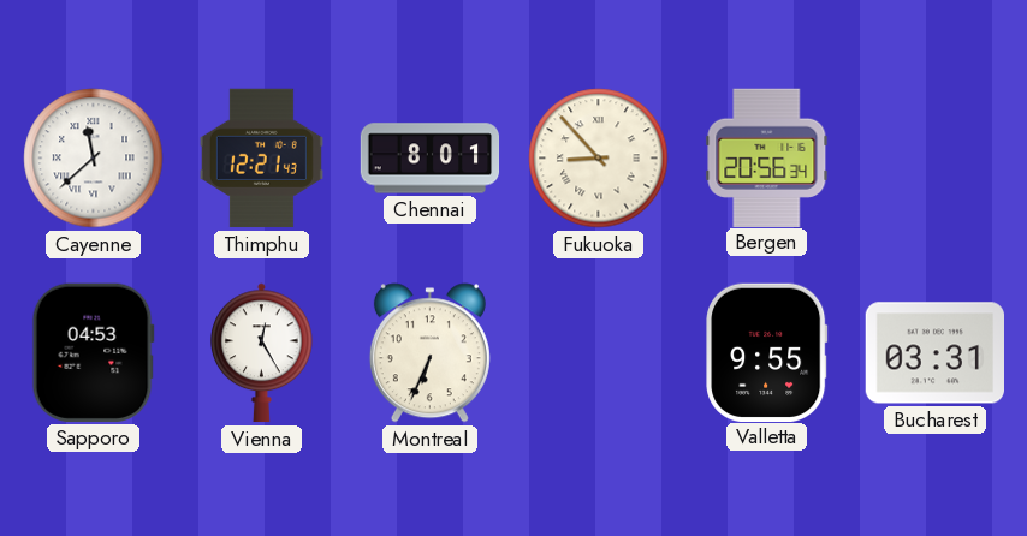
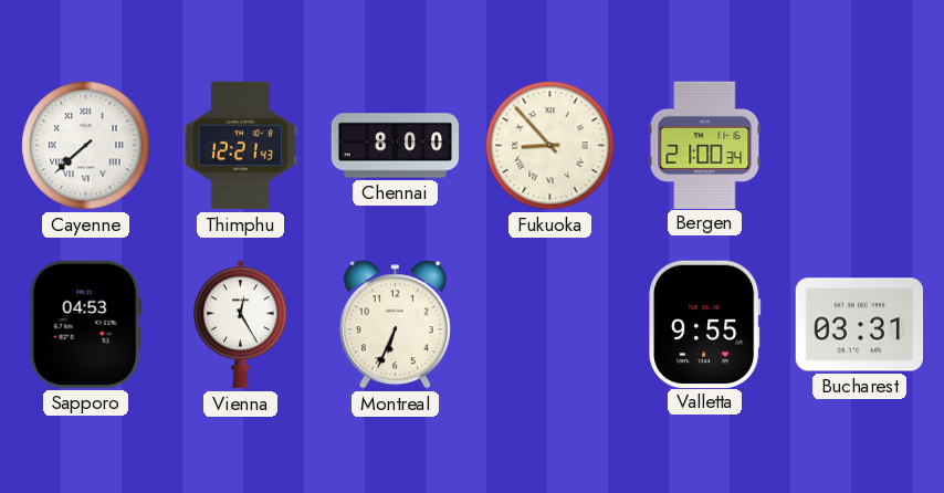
Cayenne: 11:38 -> 7:38 (86, 146)
Chennai: 8:01 -> 8:00 (396, 146)
Bergen: 20:56 -> 21:00 (705, 145)
